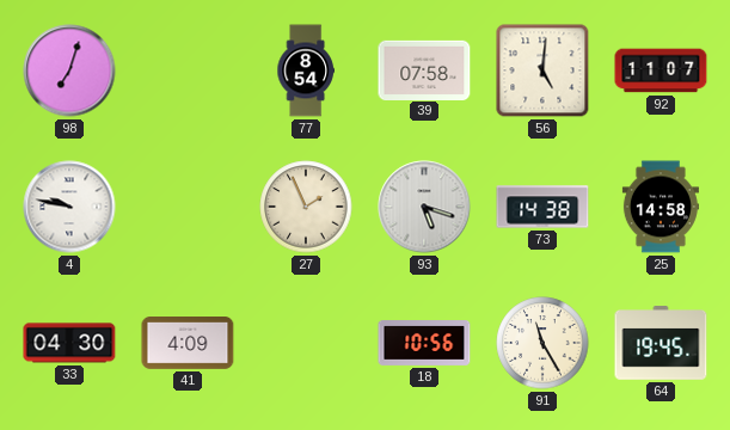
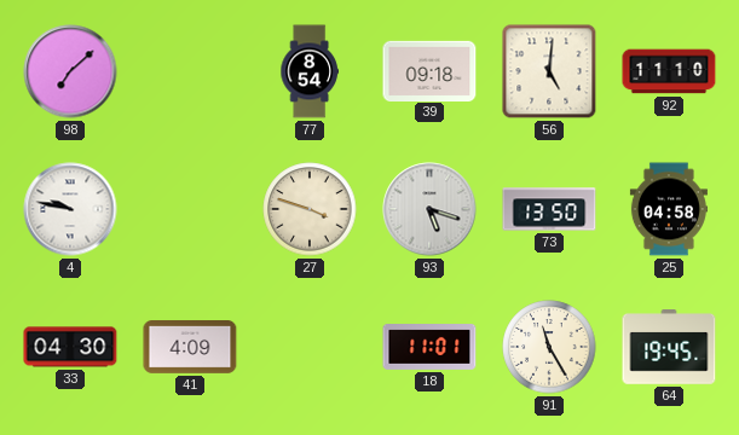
98: 7:03 -> 7:08 (70, 71)
39: 07:58 -> 09:18 (429, 70)
92: 11:07 -> 11:10 (669, 71)
27: 1:56 -> 3:48 (310, 209)
73: 14:38 -> 13:50 (549, 209)
25: 14:58 -> 04:58 (669, 209)
18: 10:56 -> 11:01 (429, 348)
